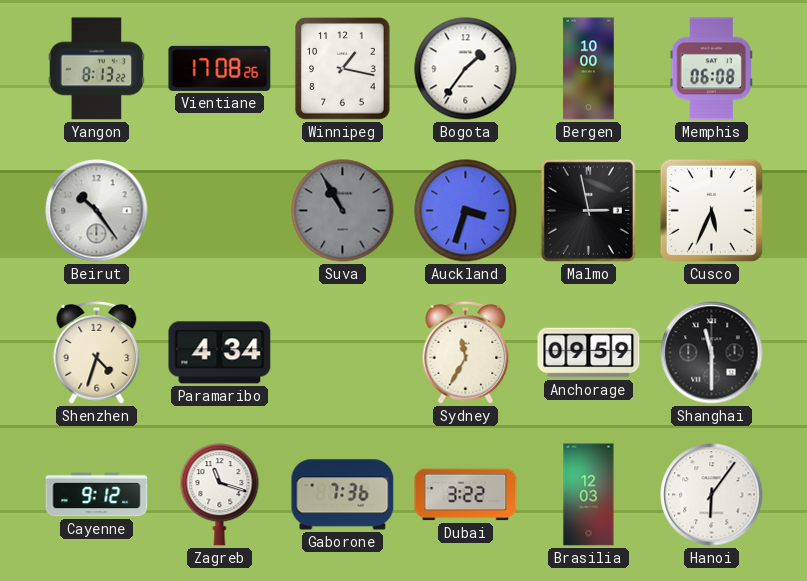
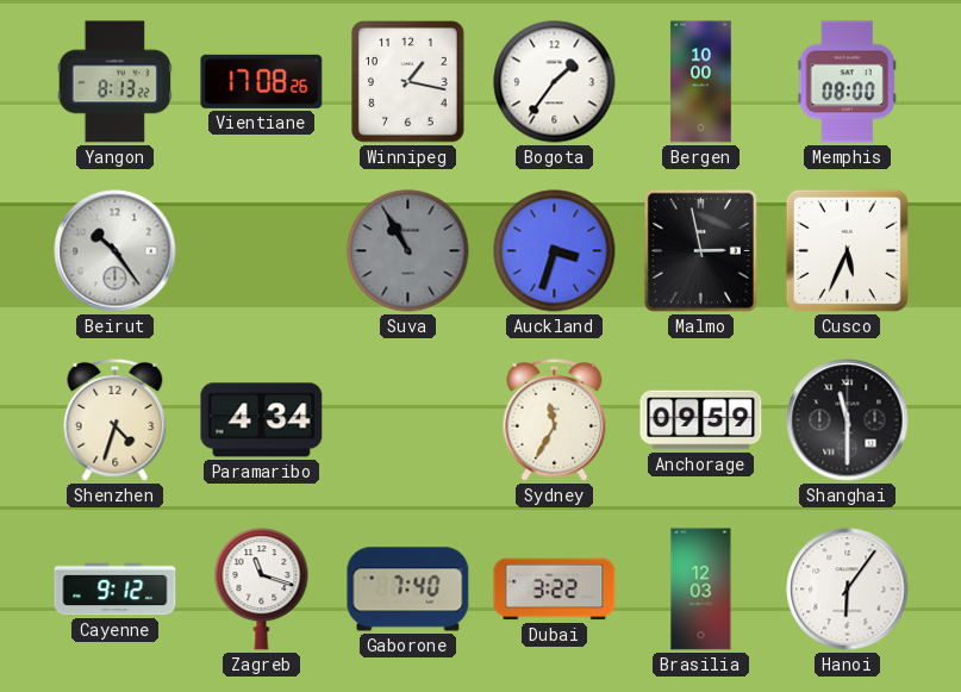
Memphis: 06:08 -> 08:00 (847, 82)
Gaborone: 7:36 -> 7:40 (408, 590)
